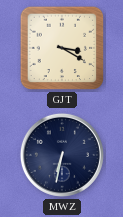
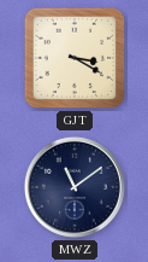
MWZ: 6:32 -> 11:09 (75, 187)
